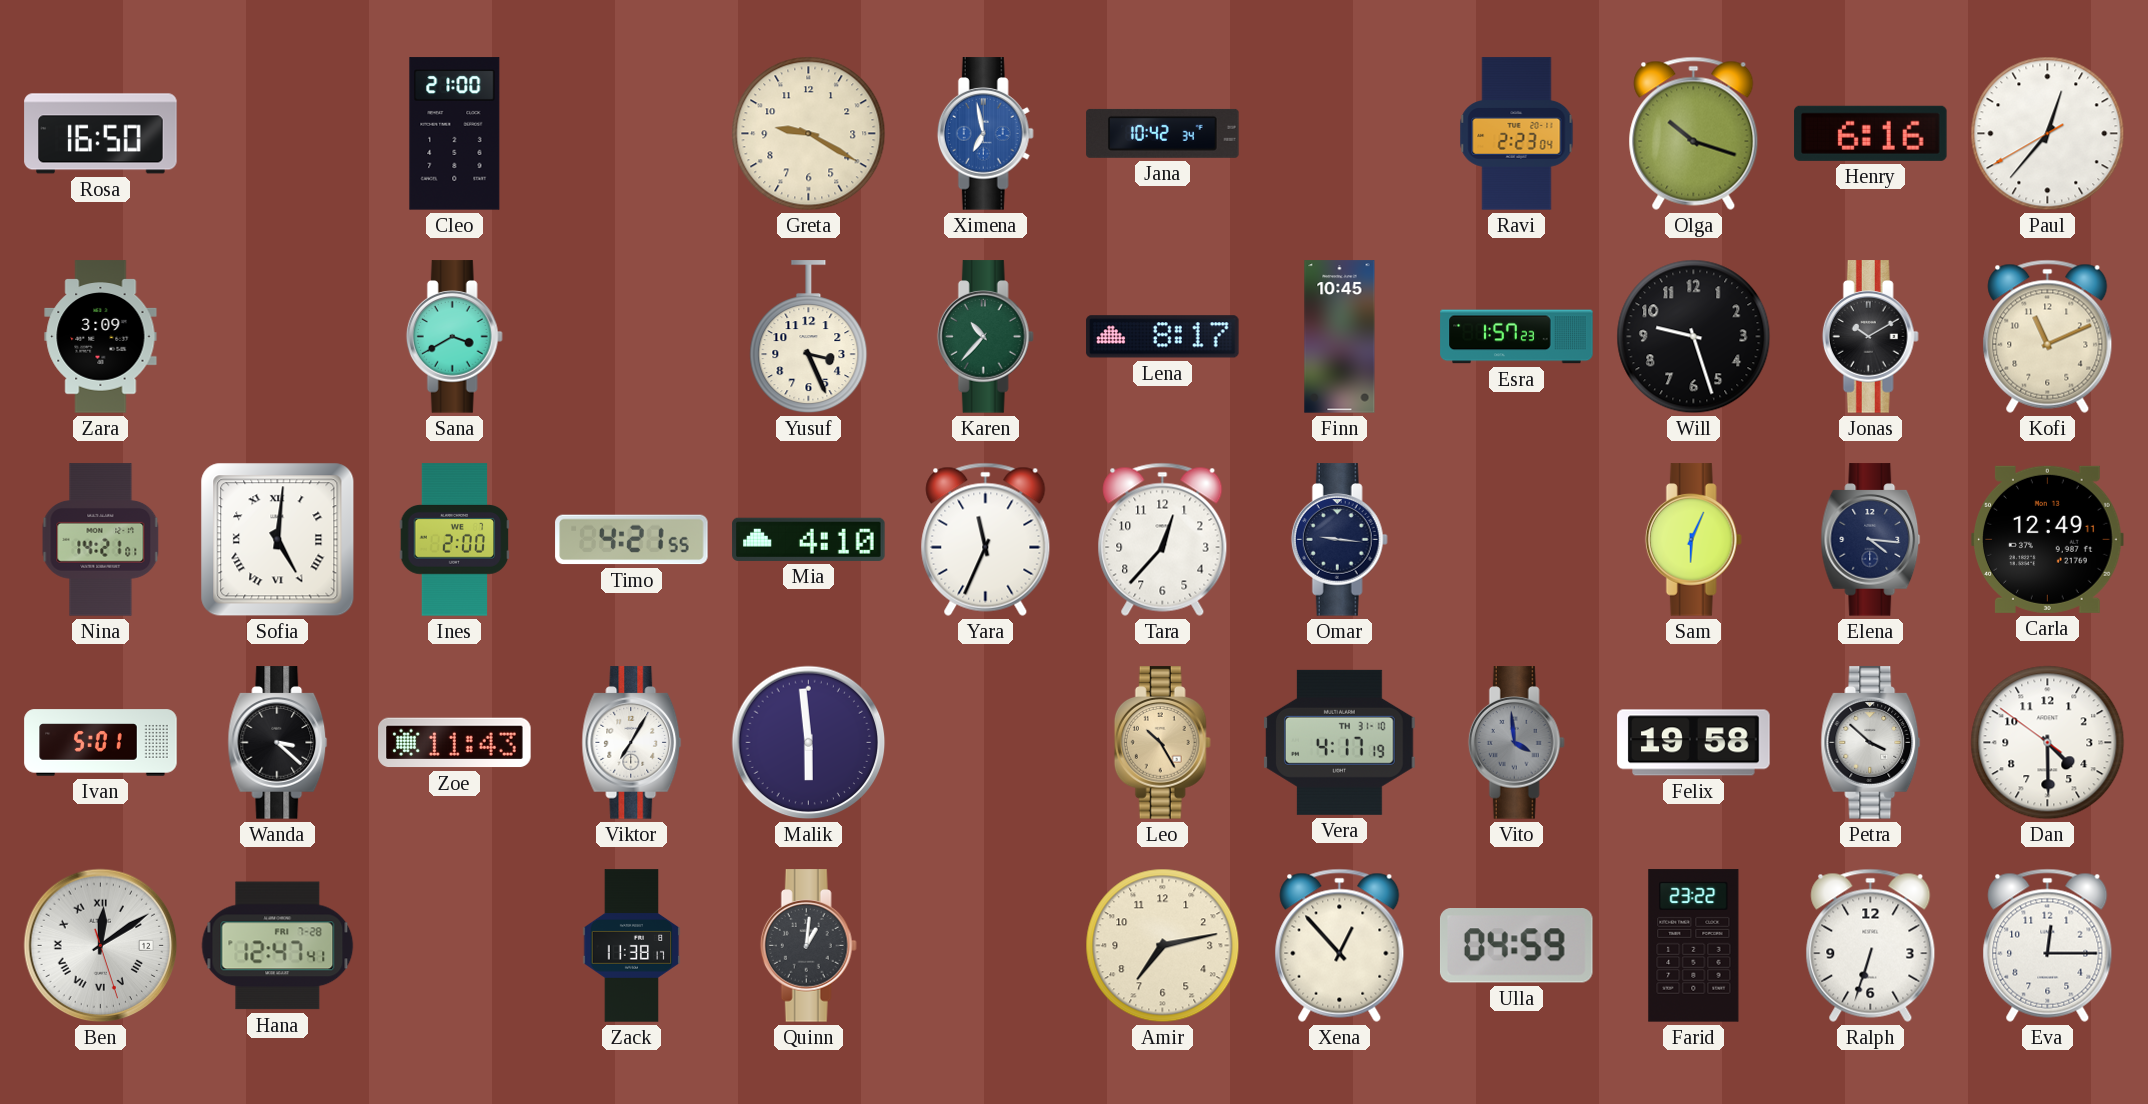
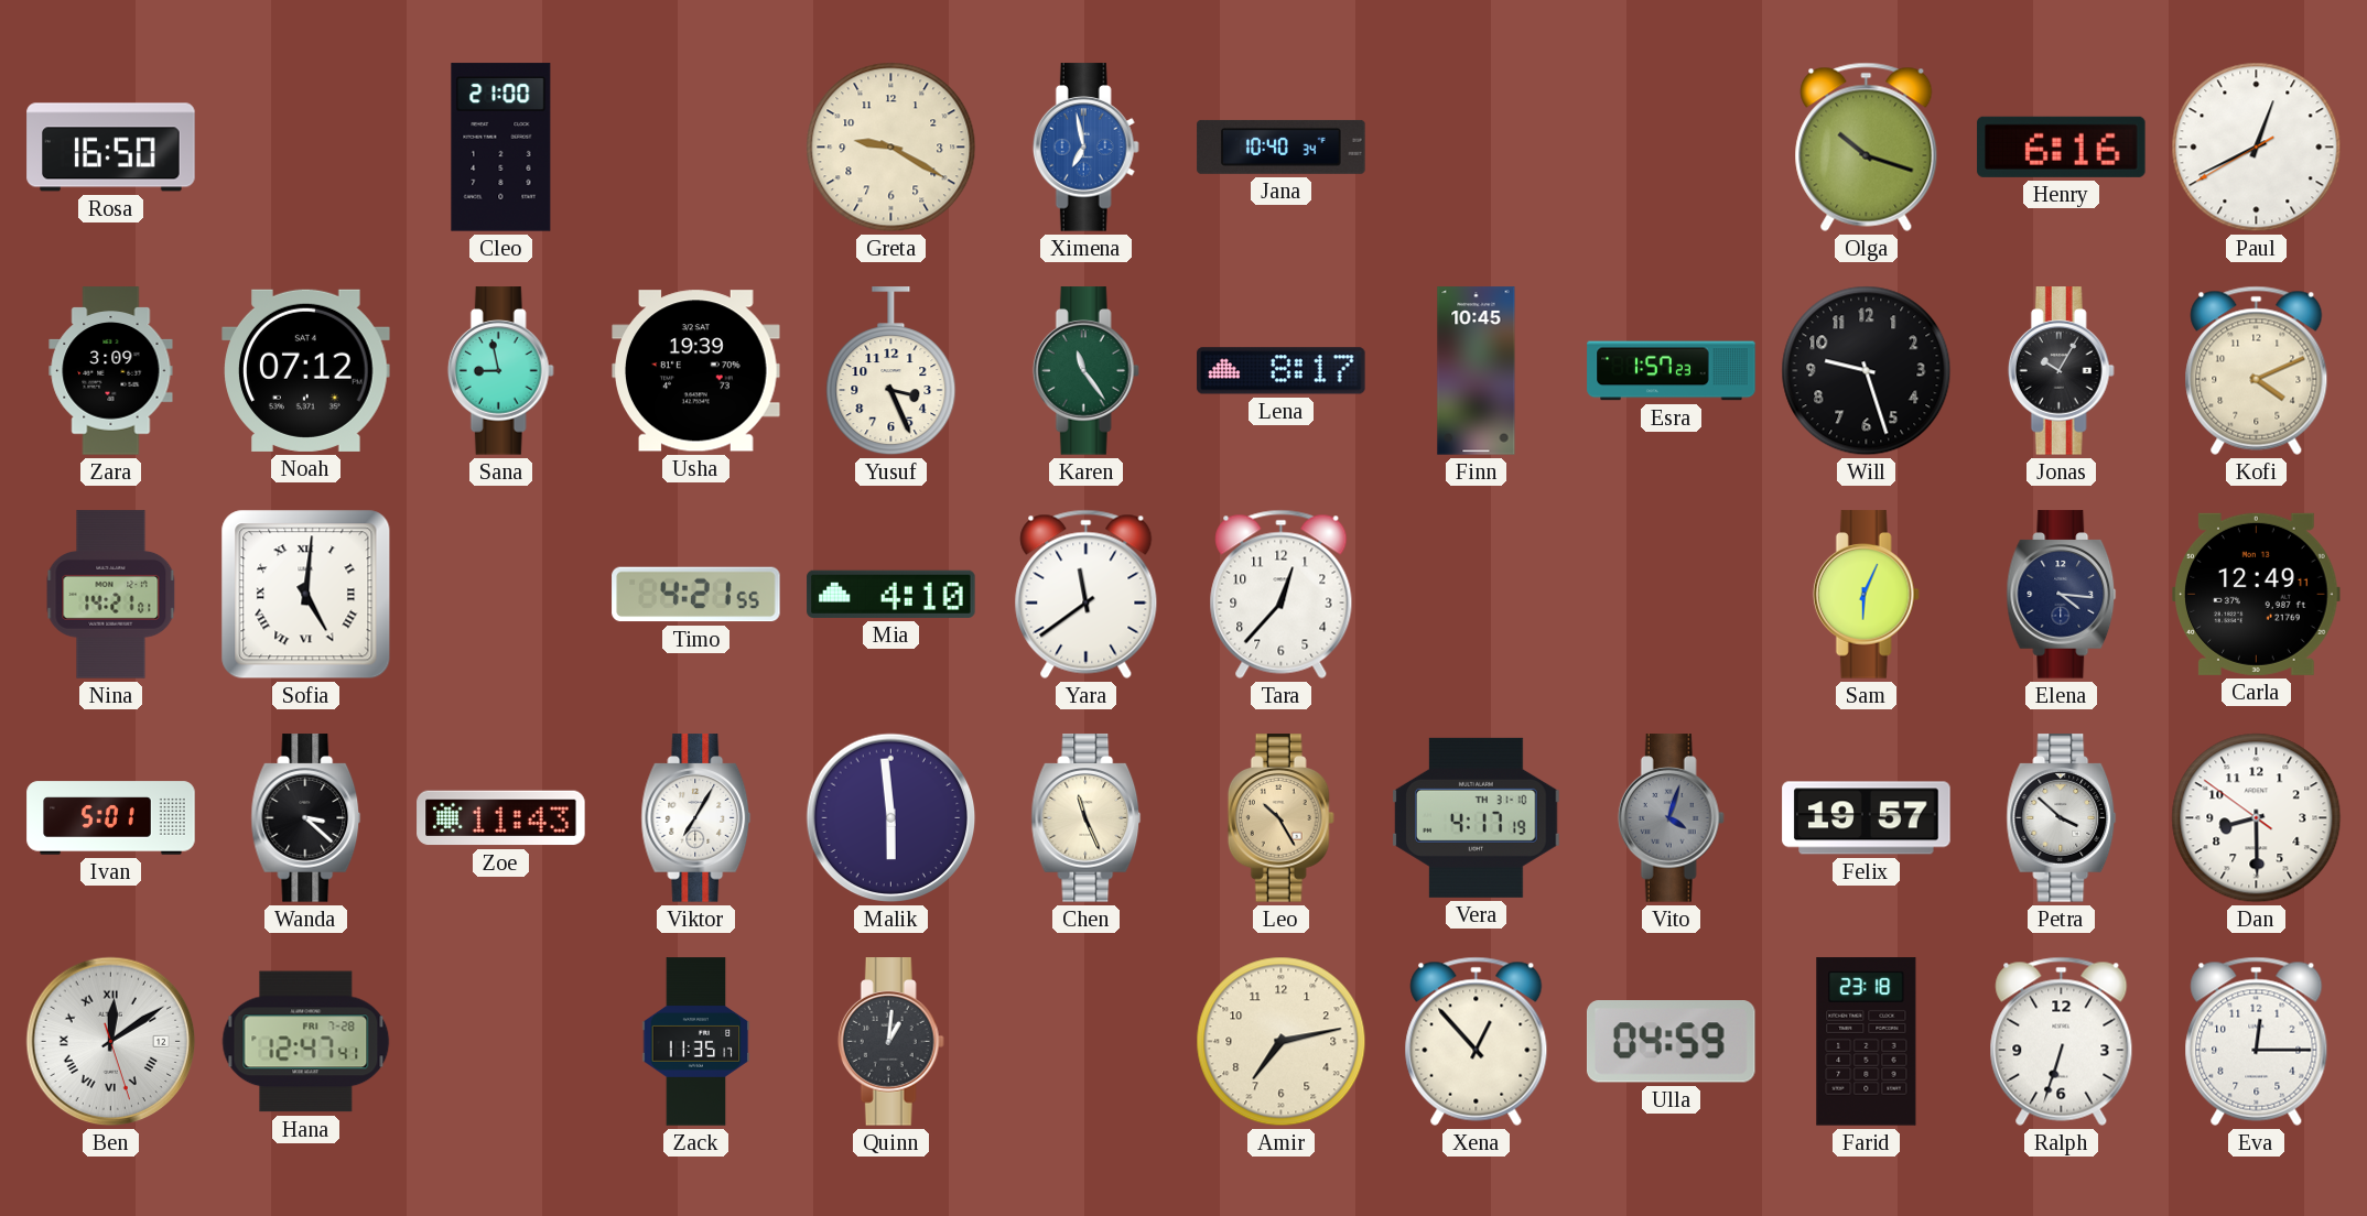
Jana: 10:42 -> 10:40 (1282, 146)
Ravi: 2:23 -> none (1517, 134)
Paul: 12:36 -> 12:40 (2257, 148)
Noah: none -> 07:12 (306, 370)
Sana: 3:40 -> 8:58 (500, 371)
Usha: none -> 19:39 (696, 371)
Karen: 10:37 -> 11:24 (1085, 371)
Jonas: 10:10 -> 10:05 (2061, 371)
Kofi: 11:11 -> 4:11 (2257, 370)
Ines: 2:00 -> none (455, 540)
Yara: 11:34 -> 11:39 (1087, 594)
Omar: 9:16 -> none (1339, 540)
Chen: none -> 11:26 (1087, 818)
Vito: 3:59 -> 4:03 (1671, 818)
Felix: 19:58 -> 19:57 (1867, 818)
Dan: 4:29 -> 8:29 (2257, 818)
Zack: 11:38 -> 11:35 (696, 1042)
Farid: 23:22 -> 23:18 (1867, 1042)
